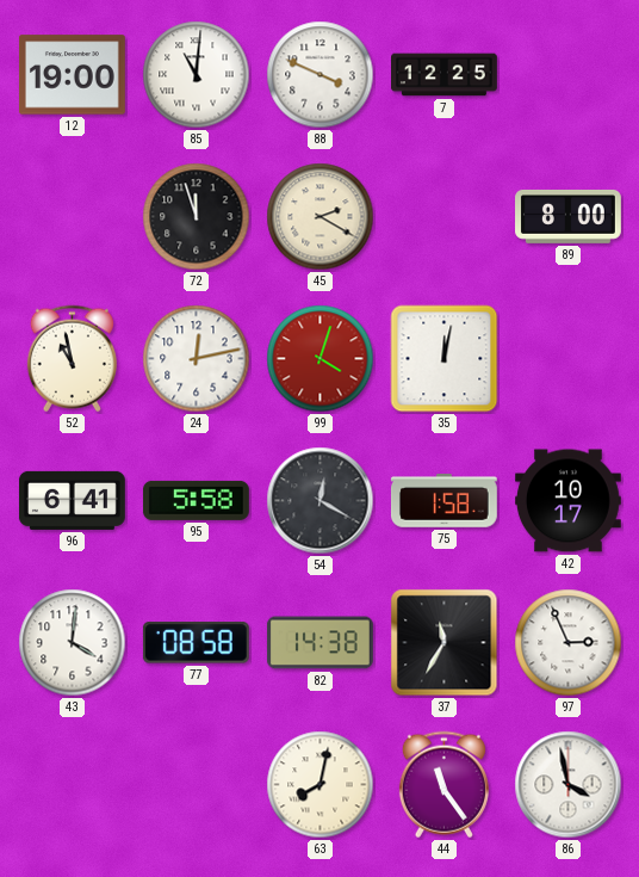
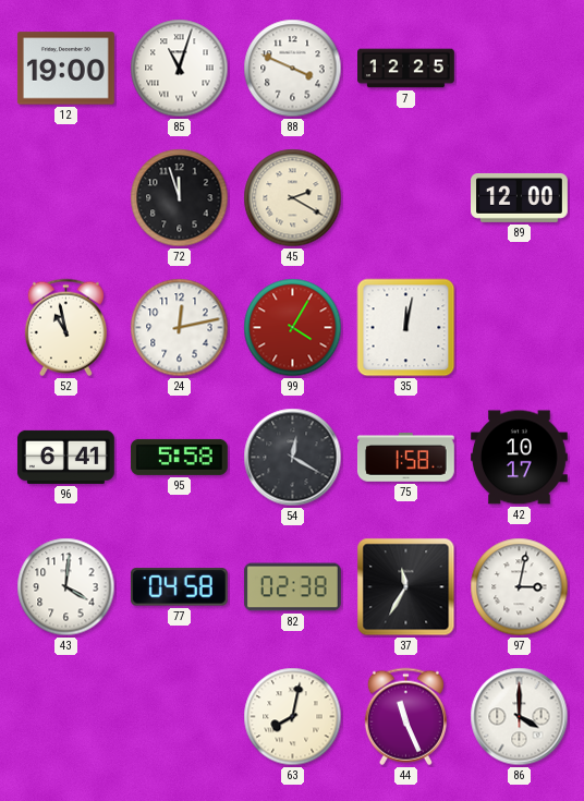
85: 11:01 -> 11:03 (180, 69)
89: 8:00 -> 12:00 (520, 198)
99: 4:03 -> 4:05 (293, 328)
77: 08:58 -> 04:58 (179, 587)
82: 14:38 -> 02:38 (292, 587)
97: 2:56 -> 3:02 (520, 587)
44: 11:24 -> 11:26 (405, 717)
86: 3:58 -> 4:00 (520, 717)
